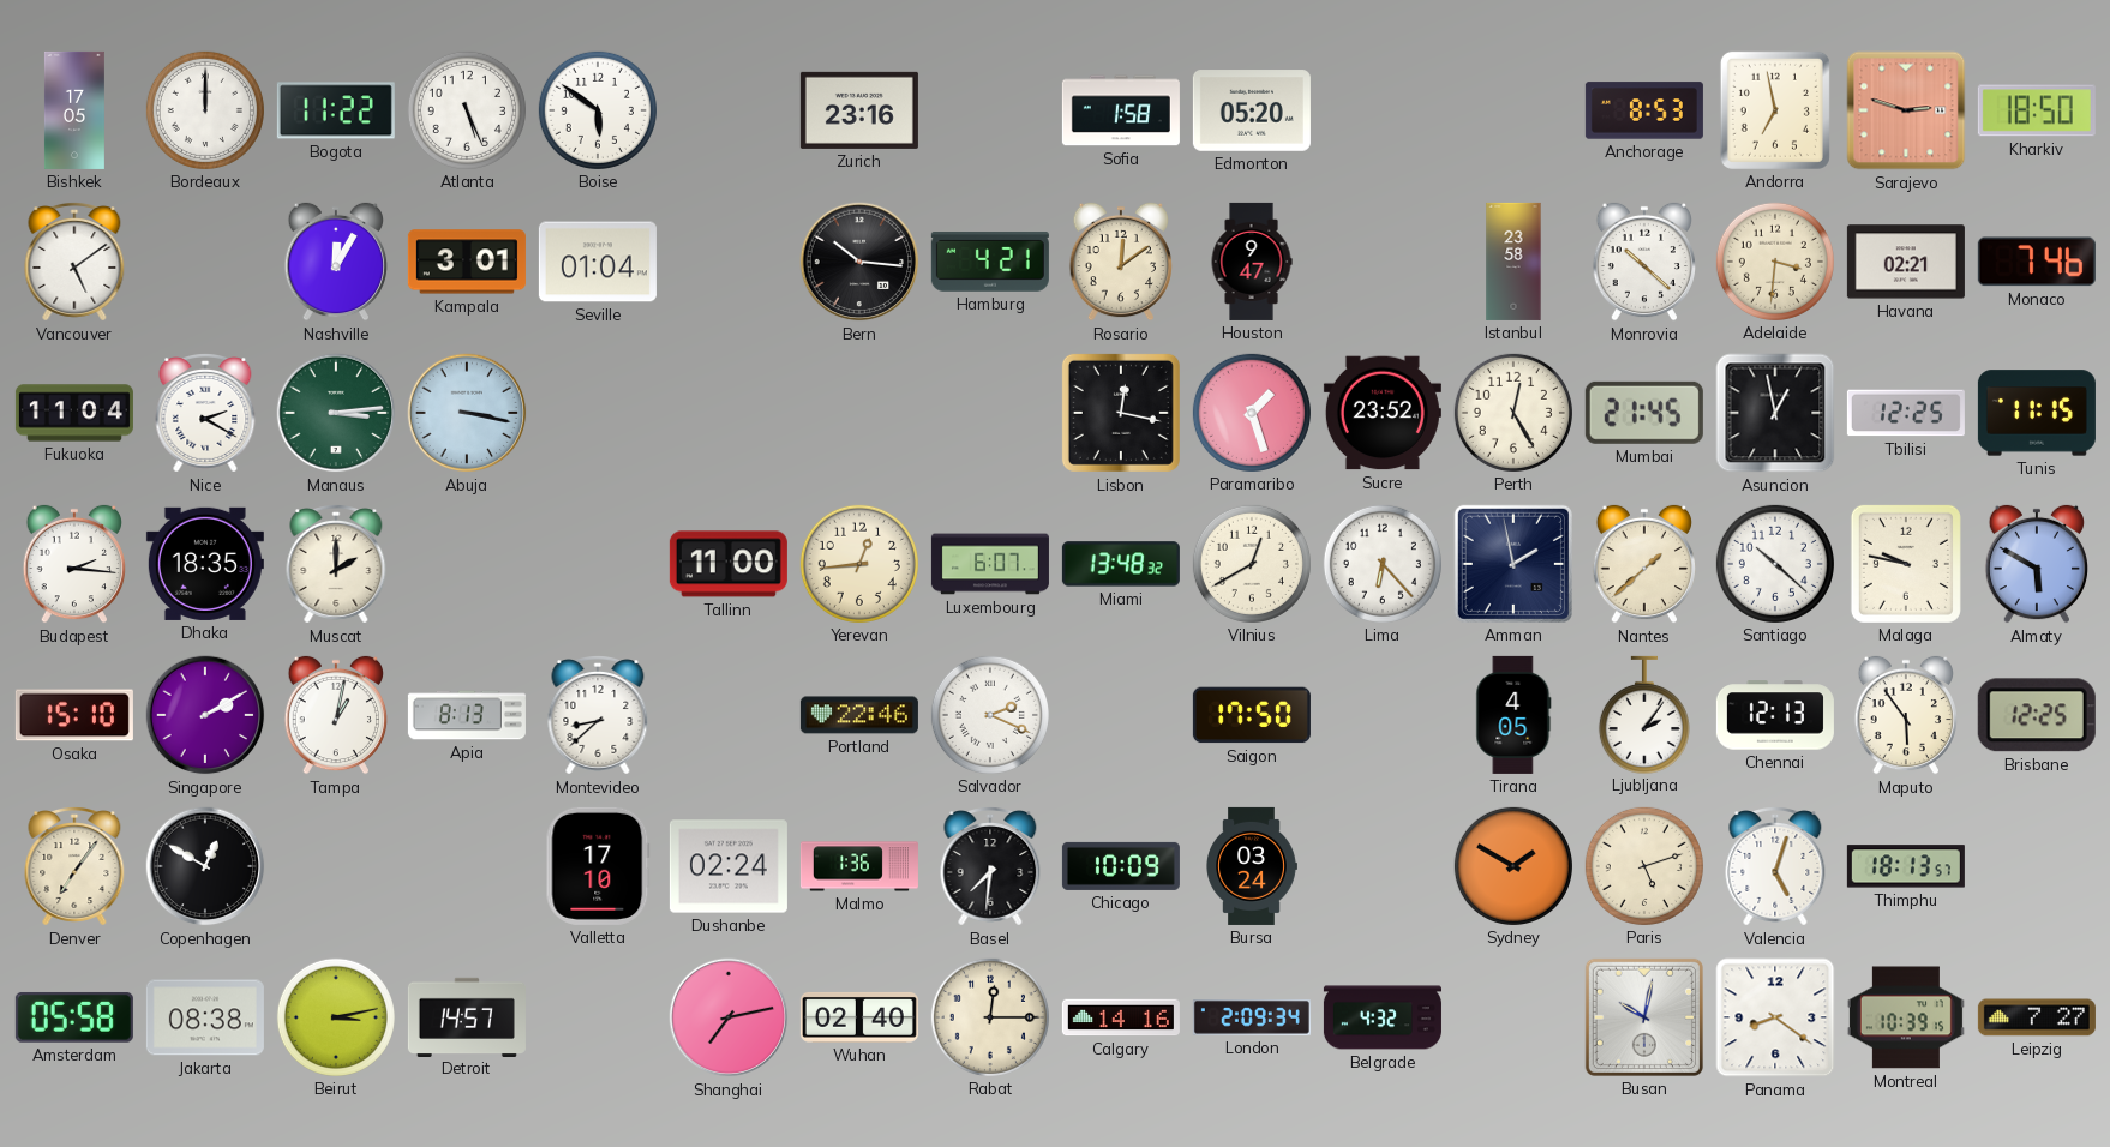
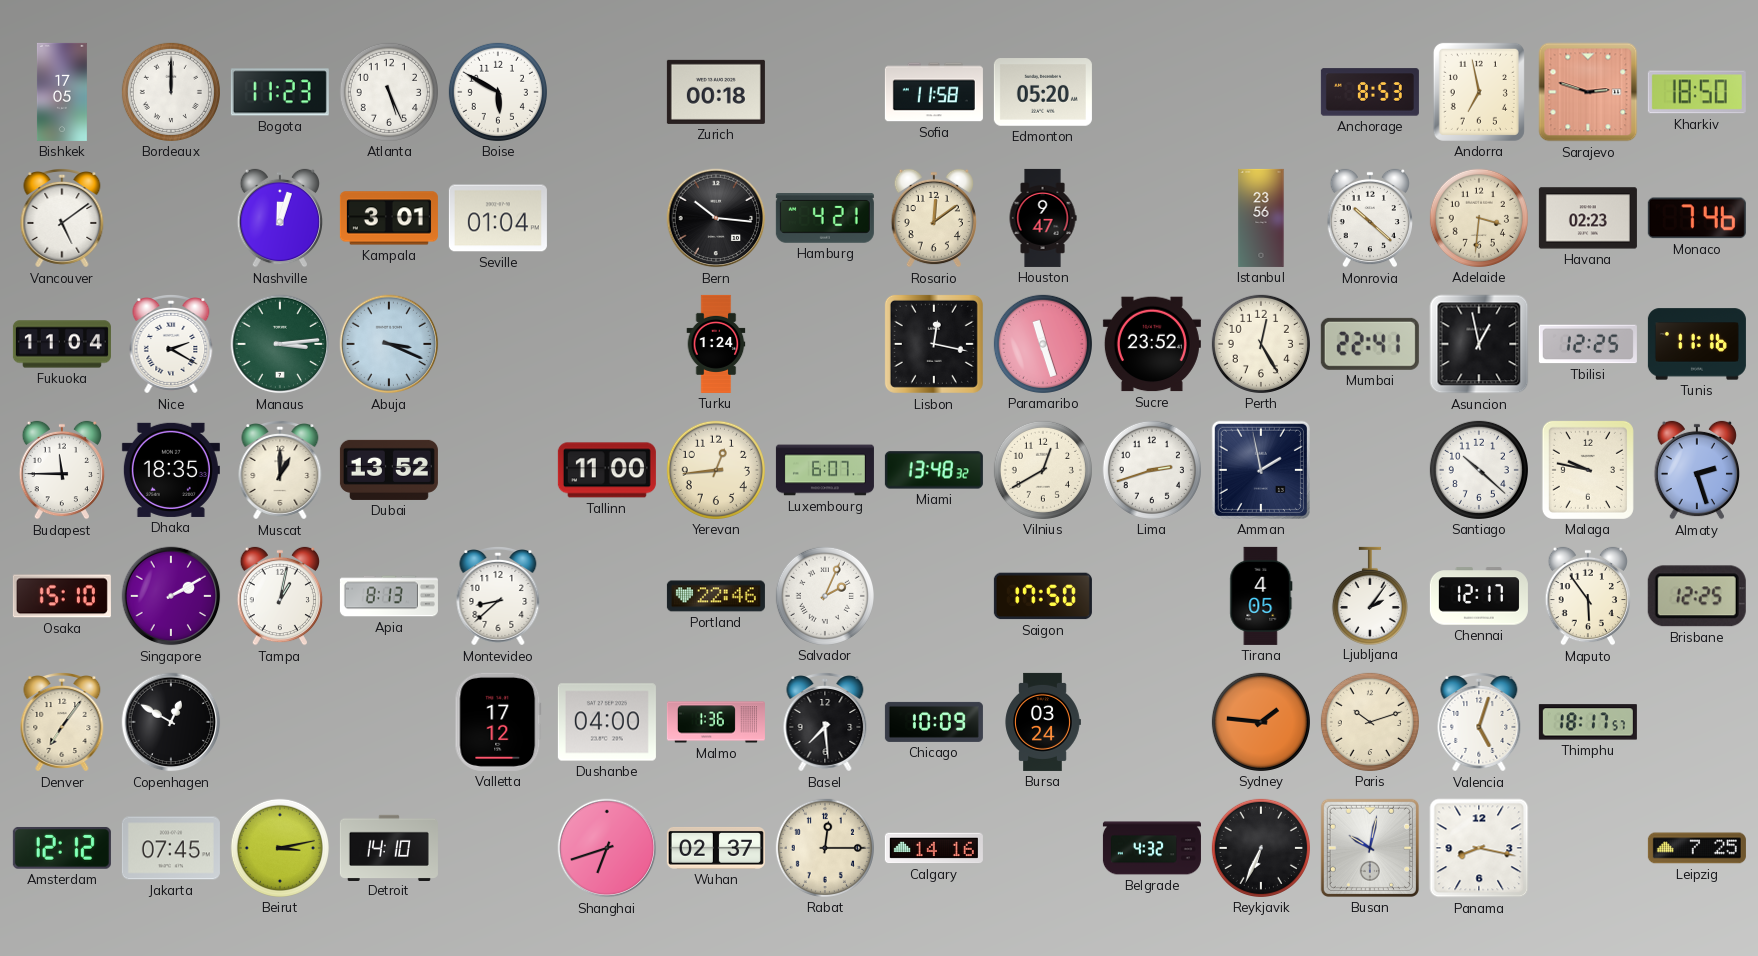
Bogota: 11:22 -> 11:23 (280, 92)
Boise: 5:51 -> 5:50 (498, 92)
Zurich: 23:16 -> 00:18 (716, 92)
Sofia: 1:58 -> 11:58 (934, 92)
Nashville: 12:05 -> 12:03 (279, 218)
Istanbul: 23:58 -> 23:56 (1261, 218)
Havana: 02:21 -> 02:23 (1588, 218)
Abuja: 3:17 -> 3:19 (389, 344)
Turku: none -> 1:24 (716, 344)
Paramaribo: 1:27 -> 11:27 (1043, 344)
Mumbai: 21:45 -> 22:41 (1370, 344)
Tunis: 11:15 -> 11:16 (1697, 344)
Budapest: 2:16 -> 11:45 (61, 470)
Muscat: 2:00 -> 1:00 (280, 471)
Dubai: none -> 13:52 (389, 470)
Lima: 6:23 -> 2:42 (1152, 470)
Nantes: 1:38 -> none (1643, 564)
Almaty: 5:50 -> 2:27 (1696, 470)
Salvador: 2:19 -> 2:04 (825, 596)
Chennai: 12:13 -> 12:17 (1479, 596)
Valletta: 17:10 -> 17:12 (498, 722)
Dushanbe: 02:24 -> 04:00 (607, 722)
Basel: 7:31 -> 7:29 (825, 723)
Sydney: 1:50 -> 1:46 (1261, 722)
Paris: 5:12 -> 10:12 (1370, 722)
Thimphu: 18:13 -> 18:17 (1588, 722)
Amsterdam: 05:58 -> 12:12 (62, 848)
Jakarta: 08:38 -> 07:45 (171, 848)
Detroit: 14:57 -> 14:10 (389, 847)
Shanghai: 7:13 -> 6:42 (607, 848)
Wuhan: 02:40 -> 02:37 (716, 848)
London: 2:09 -> none (1252, 1017)
Reykjavik: none -> 6:34 (1261, 848)
Panama: 8:21 -> 8:17 (1479, 848)
Montreal: 10:39 -> none (1906, 1017)
Leipzig: 7:27 -> 7:25 (1697, 848)
